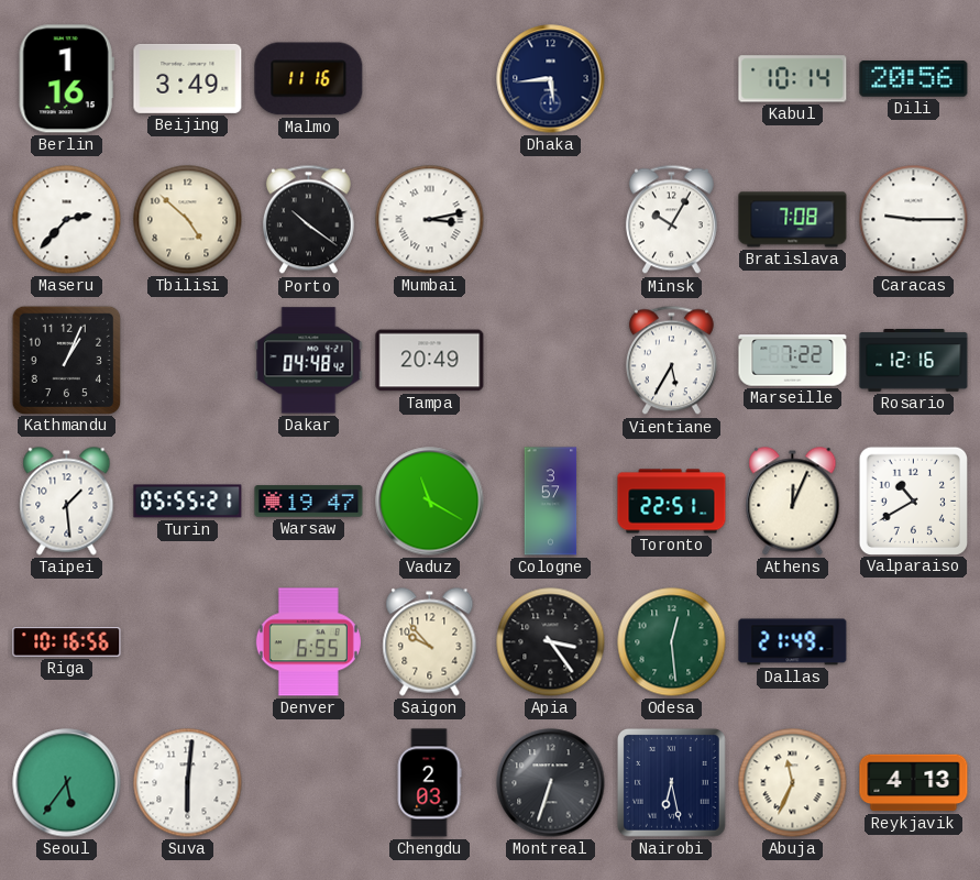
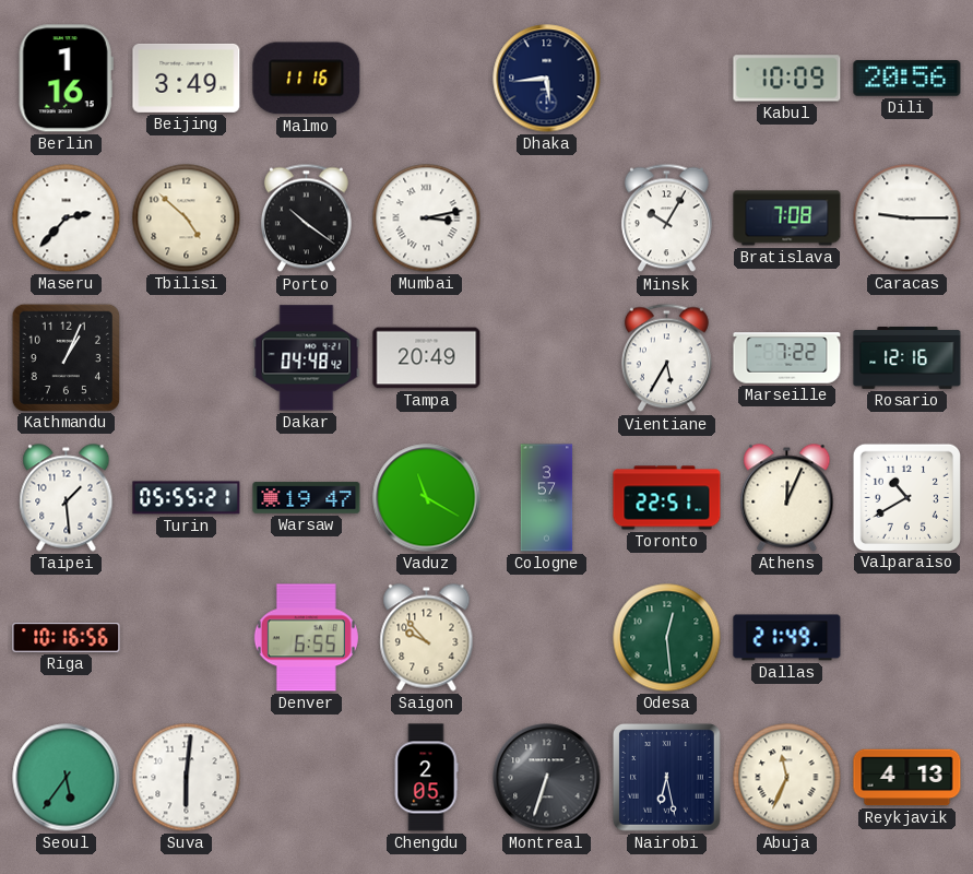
Kabul: 10:14 -> 10:09 (787, 79)
Apia: 3:24 -> none (551, 642)
Chengdu: 2:03 -> 2:05 (426, 778)
